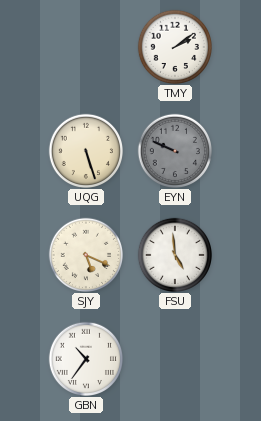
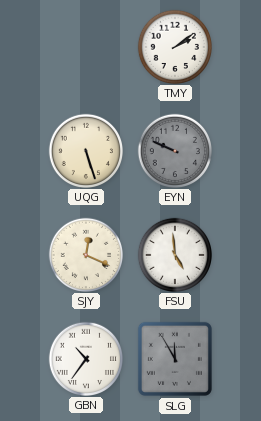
SJY: 5:19 -> 12:19 (85, 254)
SLG: none -> 11:55 (175, 359)
